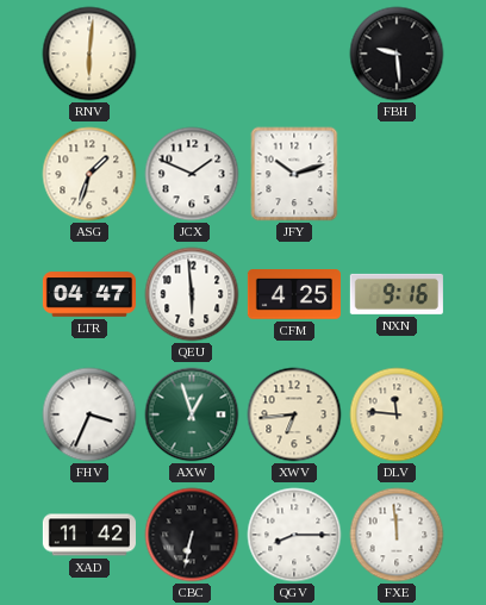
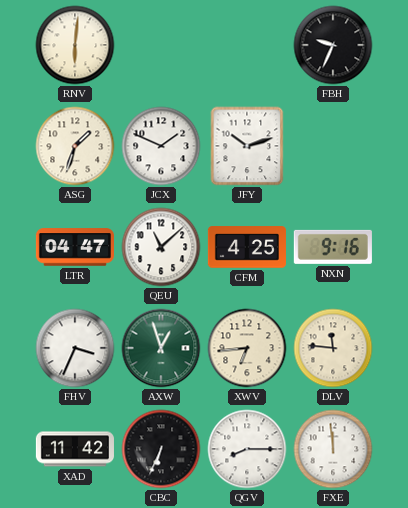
FBH: 9:29 -> 9:34 (333, 45)
QEU: 5:59 -> 11:08 (161, 247)
CBC: 6:32 -> 6:34 (161, 449)
